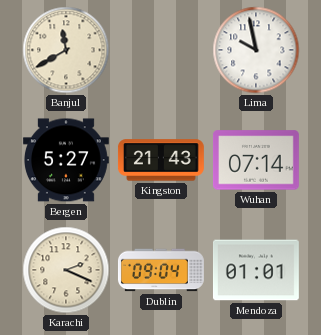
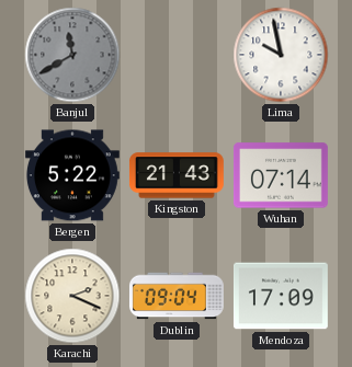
Banjul dial: cream -> grey (72, 55)
Bergen: 5:27 -> 5:22 (72, 175)
Mendoza: 01:01 -> 17:09 (281, 296)
